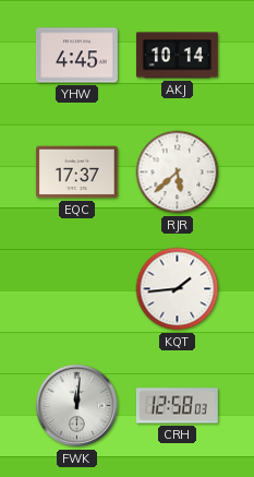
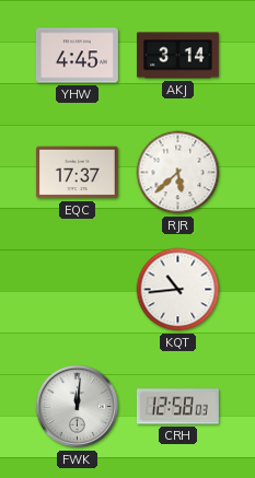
AKJ: 10:14 -> 3:14 (177, 56)
KQT: 1:44 -> 10:44 (178, 290)
